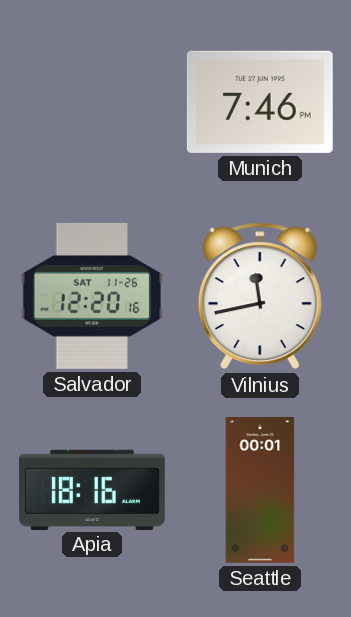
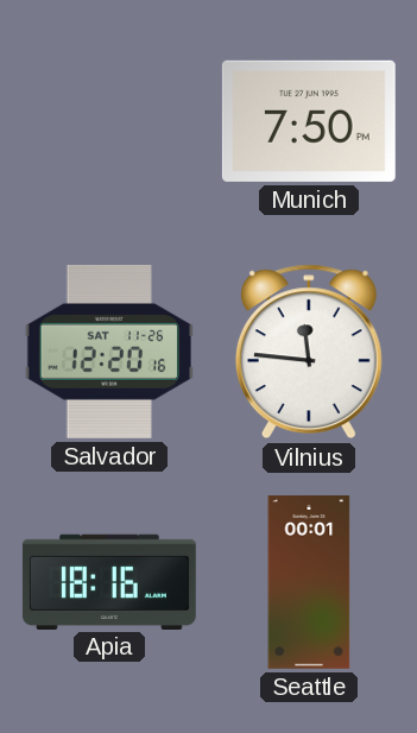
Munich: 7:46 -> 7:50 (309, 121)
Vilnius: 11:43 -> 11:46 (309, 352)
